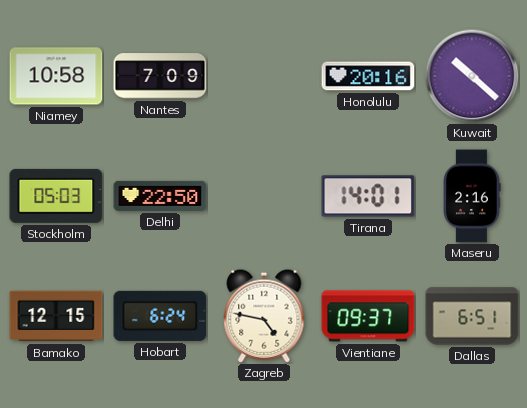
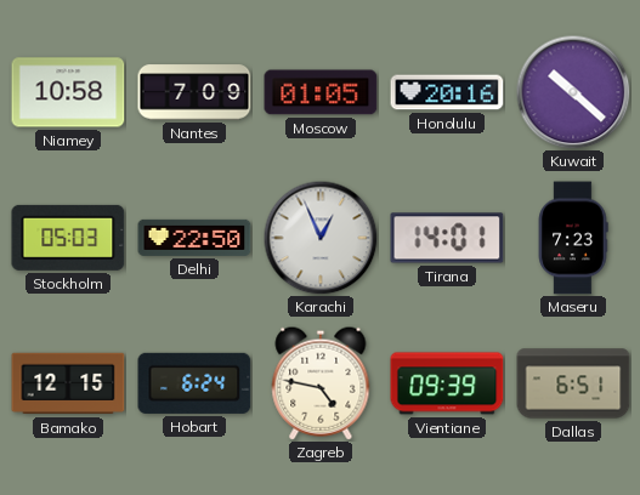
Moscow: none -> 01:05 (321, 92)
Karachi: none -> 12:56 (321, 238)
Maseru: 2:16 -> 7:23 (573, 238)
Vientiane: 09:37 -> 09:39 (447, 383)
